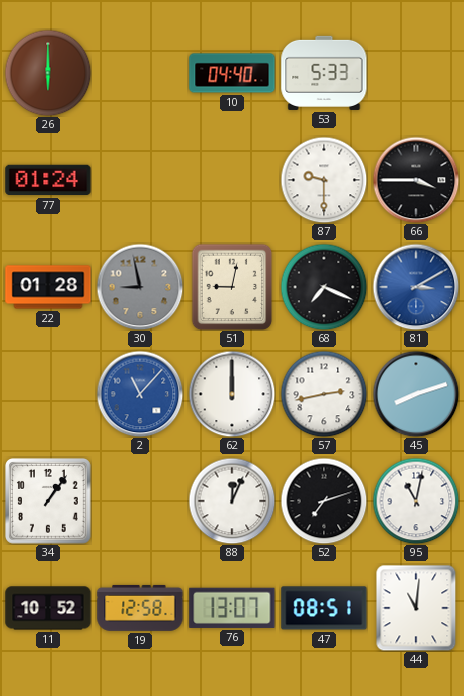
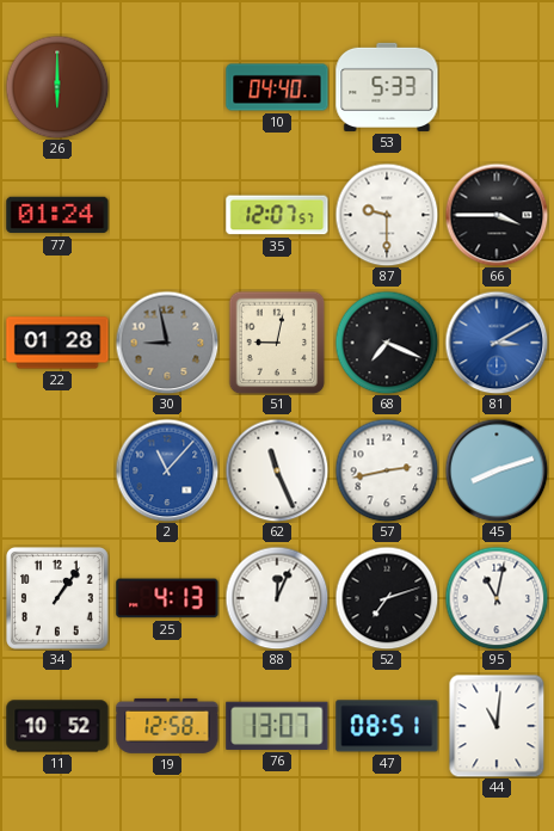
35: none -> 12:07 (277, 215)
62: 12:00 -> 11:26 (277, 470)
25: none -> 4:13 (167, 598)
